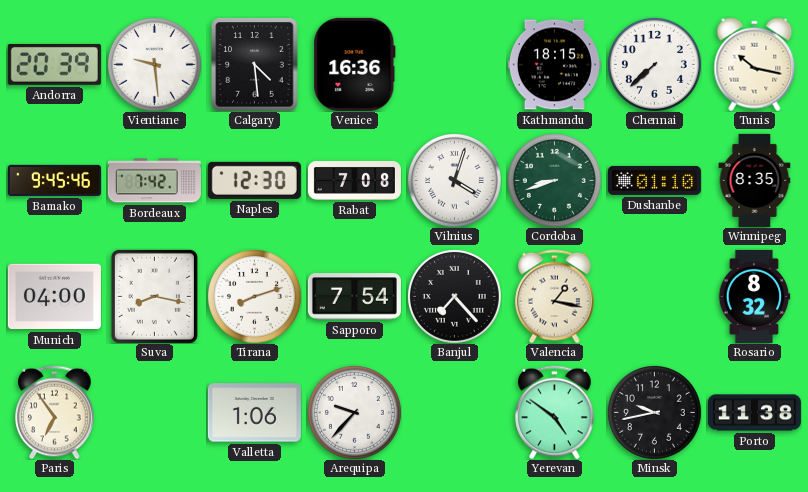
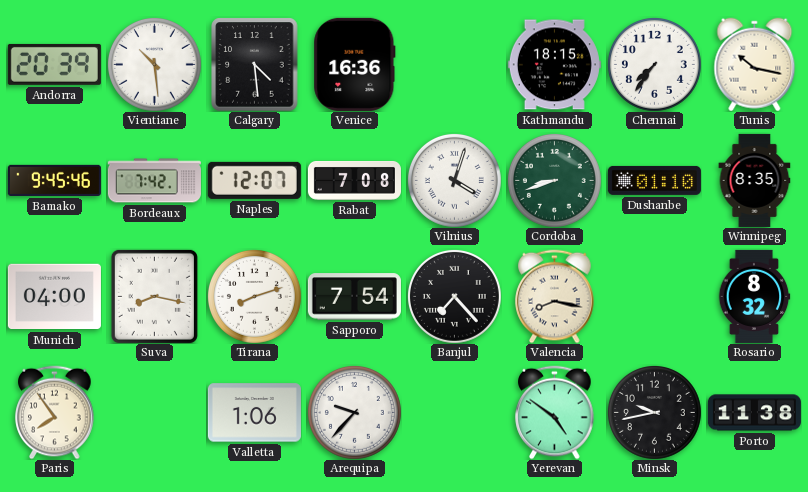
Vientiane: 9:29 -> 10:29 (154, 64)
Chennai: 7:38 -> 7:36 (654, 64)
Naples: 12:30 -> 12:07 (254, 180)
Valencia: 1:17 -> 8:17 (555, 296)
Paris: 6:54 -> 7:54 (55, 412)
